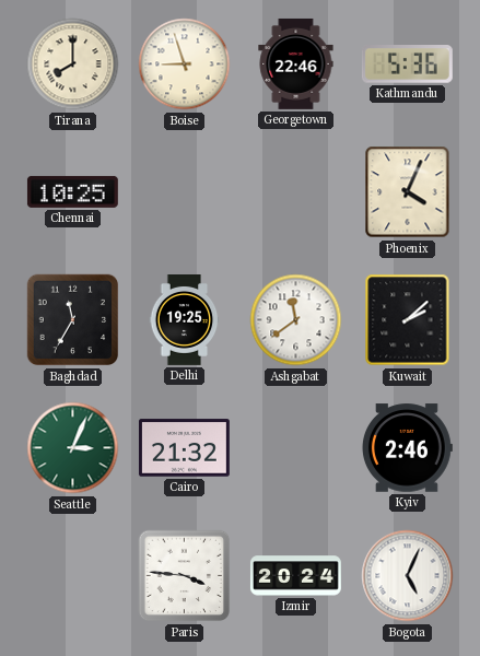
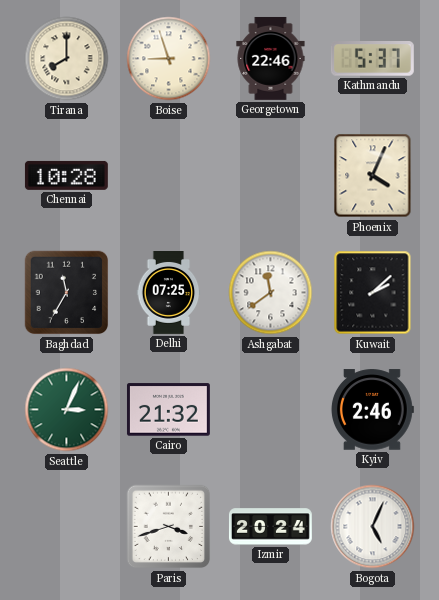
Kathmandu: 5:36 -> 5:37 (372, 59)
Chennai: 10:25 -> 10:28 (66, 175)
Delhi: 19:25 -> 07:25 (169, 293)
Paris: 3:46 -> 3:42 (169, 527)
